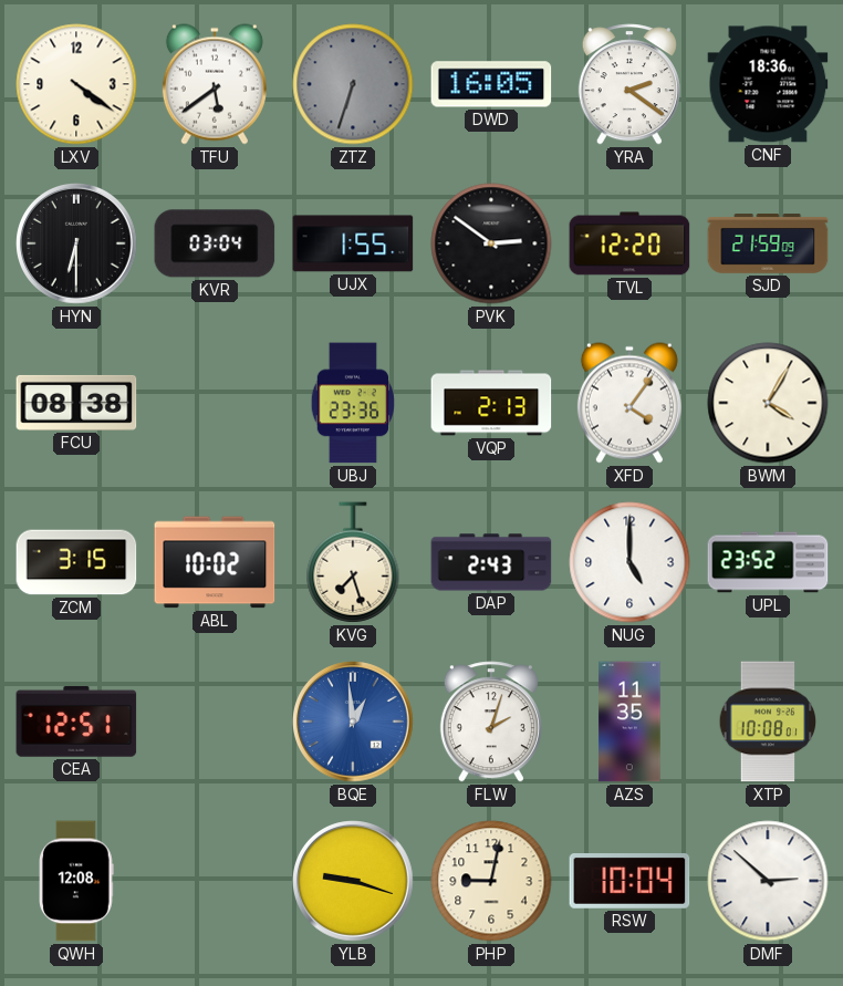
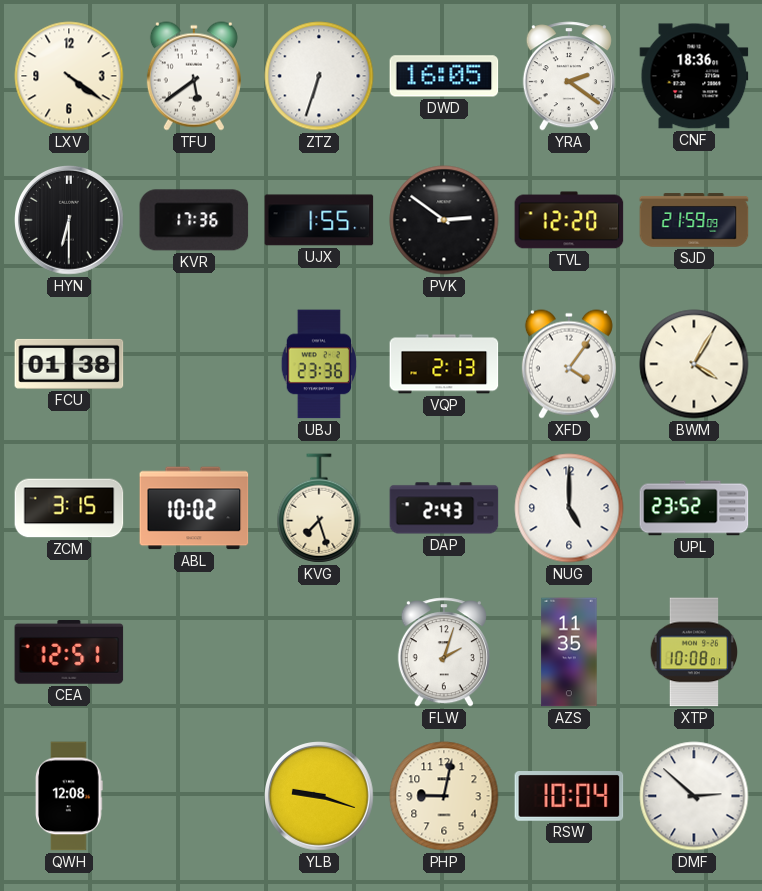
ZTZ dial: grey -> white (319, 76)
KVR: 03:04 -> 17:36 (194, 220)
FCU: 08:38 -> 01:38 (69, 364)
BQE: 12:59 -> none (353, 722)
